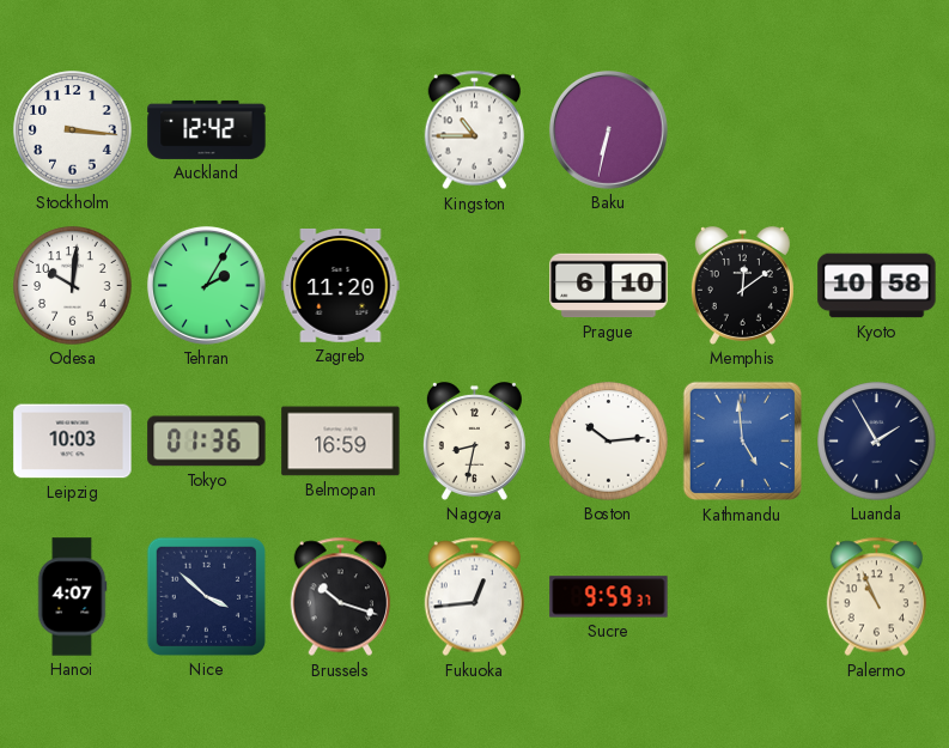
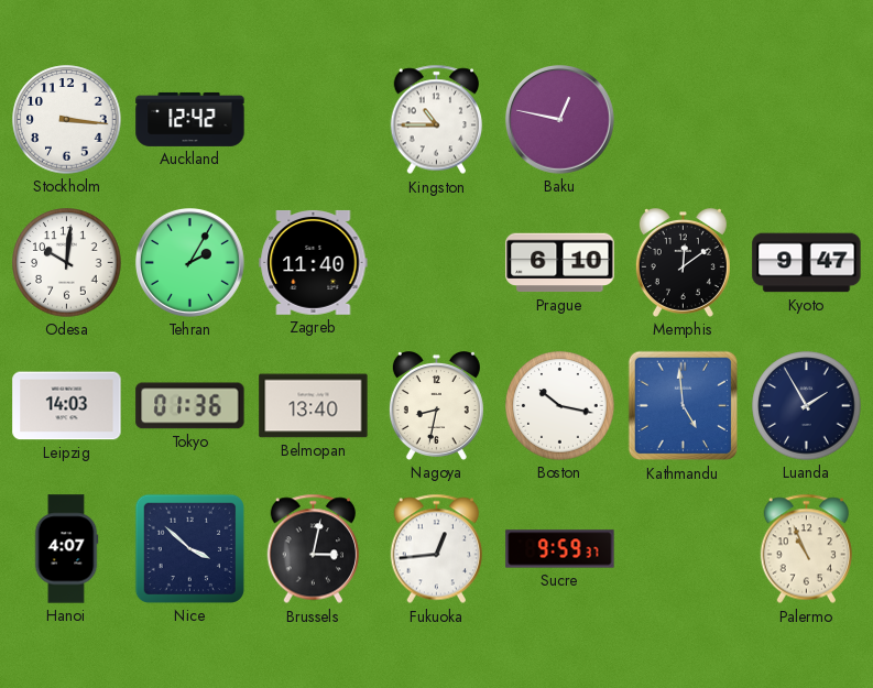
Baku: 6:32 -> 12:47 (559, 119)
Zagreb: 11:20 -> 11:40 (314, 262)
Kyoto: 10:58 -> 9:47 (807, 263)
Leipzig: 10:03 -> 14:03 (67, 406)
Belmopan: 16:59 -> 13:40 (314, 406)
Boston: 10:14 -> 10:17 (560, 406)
Brussels: 10:18 -> 3:02 (314, 549)
